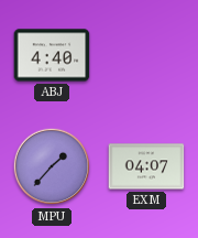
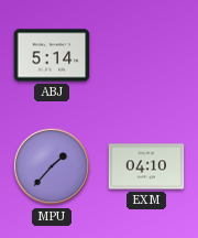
ABJ: 4:40 -> 5:14 (52, 55)
EXM: 04:07 -> 04:10 (146, 166)
